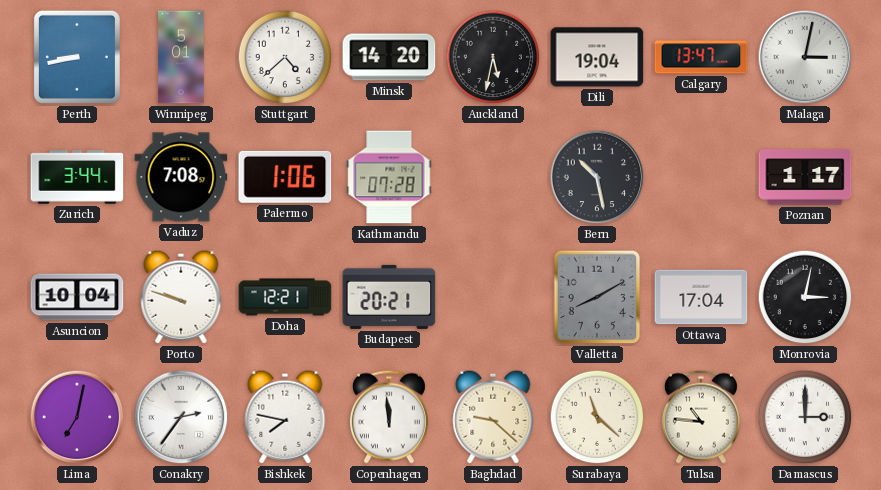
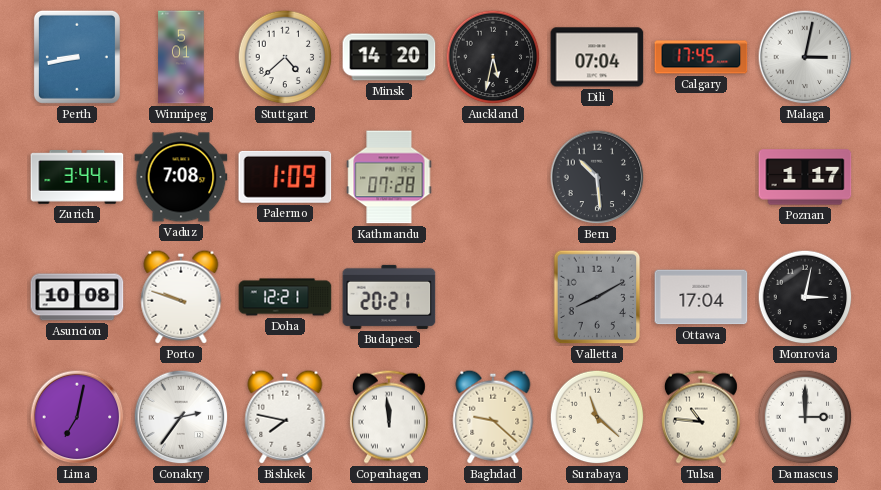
Dili: 19:04 -> 07:04 (597, 57)
Calgary: 13:47 -> 17:45 (701, 57)
Palermo: 1:06 -> 1:09 (285, 177)
Bern: 10:28 -> 10:29 (597, 177)
Asuncion: 10:04 -> 10:08 (77, 297)
